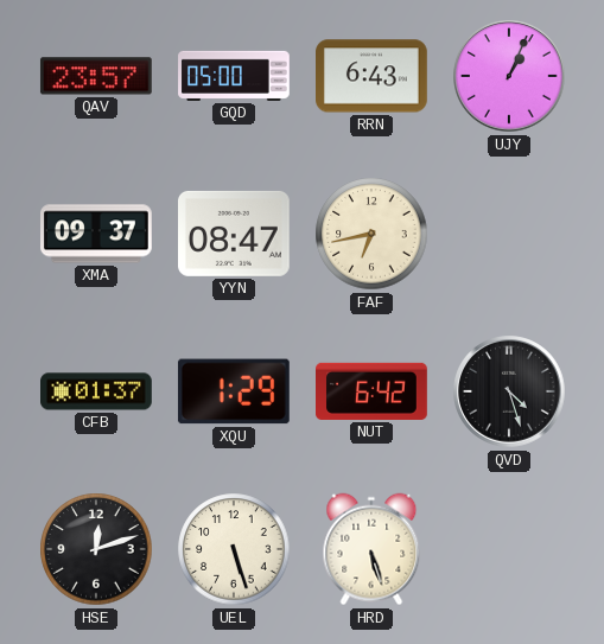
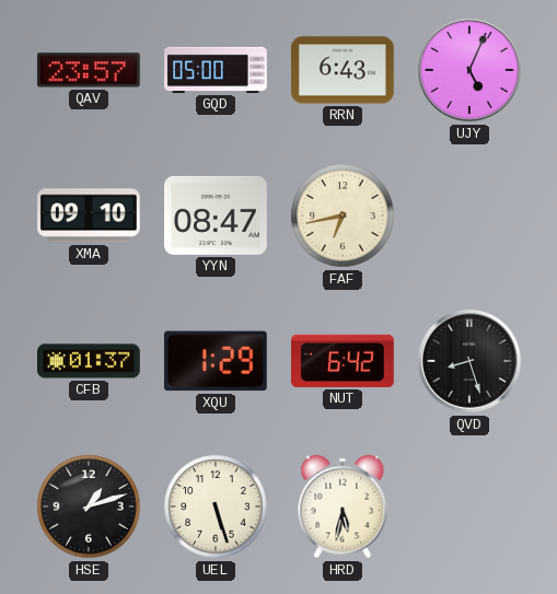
UJY: 1:04 -> 5:04 (469, 70)
XMA: 09:37 -> 09:10 (90, 216)
QVD: 4:27 -> 8:27 (469, 361)
HSE: 12:12 -> 1:12 (89, 506)
HRD: 5:27 -> 5:32 (343, 506)
